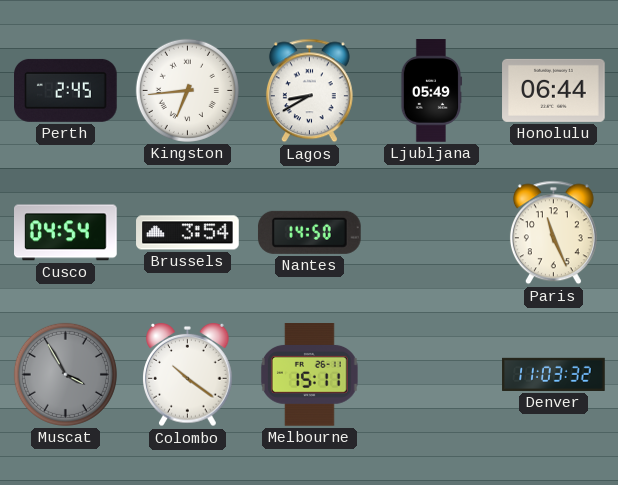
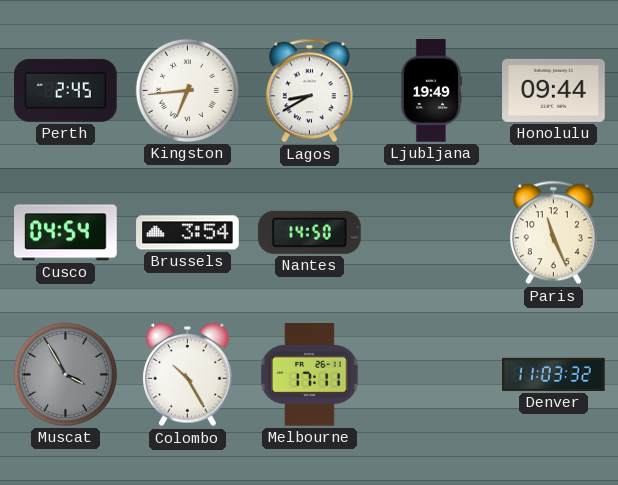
Ljubljana: 05:49 -> 19:49 (431, 91)
Honolulu: 06:44 -> 09:44 (554, 90)
Colombo: 10:21 -> 10:25 (188, 375)
Melbourne: 15:11 -> 17:11 (309, 375)
